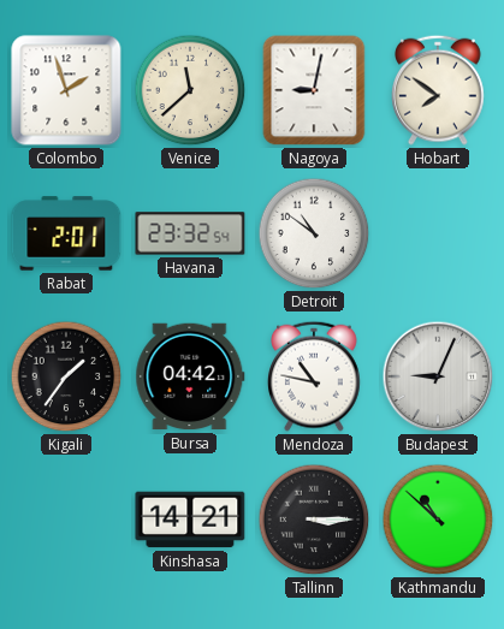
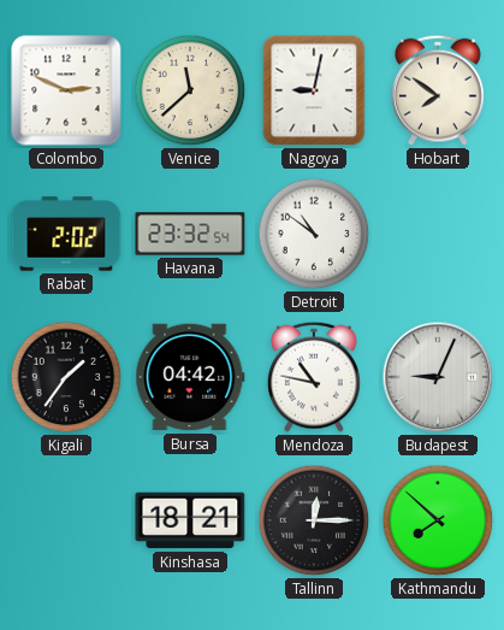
Colombo: 1:57 -> 2:49 (66, 90)
Rabat: 2:01 -> 2:02 (66, 234)
Kinshasa: 14:21 -> 18:21 (190, 520)
Tallinn: 3:15 -> 12:15 (314, 520)
Kathmandu: 10:52 -> 7:52 (438, 520)
